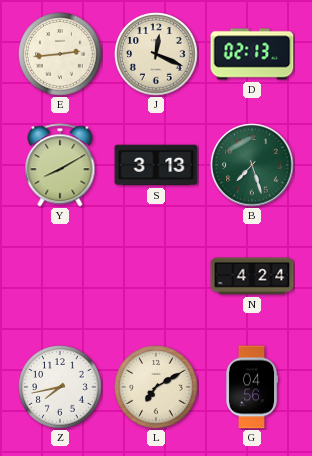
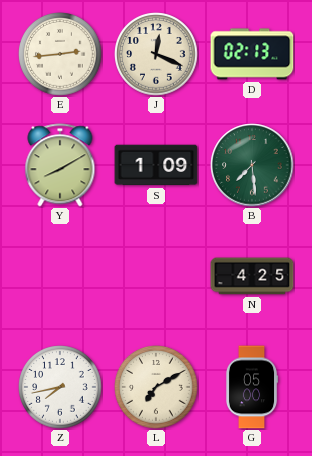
S: 3:13 -> 1:09 (156, 165)
B: 7:27 -> 7:29 (252, 165)
N: 4:24 -> 4:25 (252, 276)
G: 04:56 -> 05:00 (252, 387)
